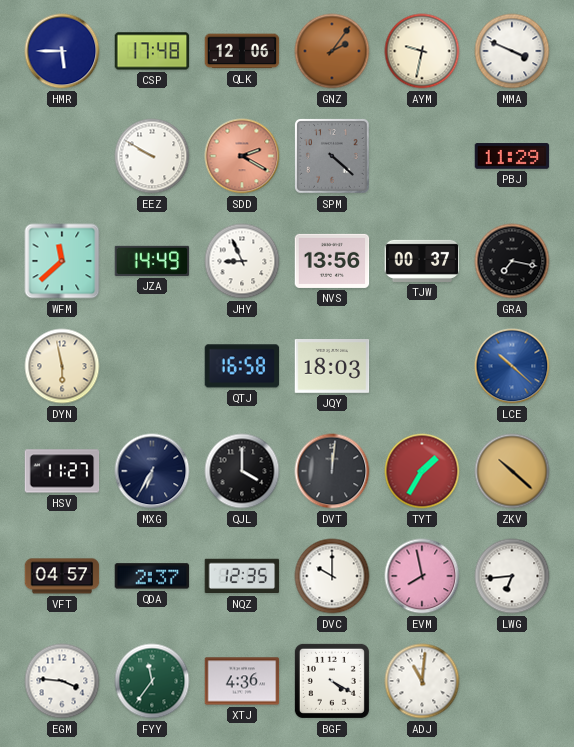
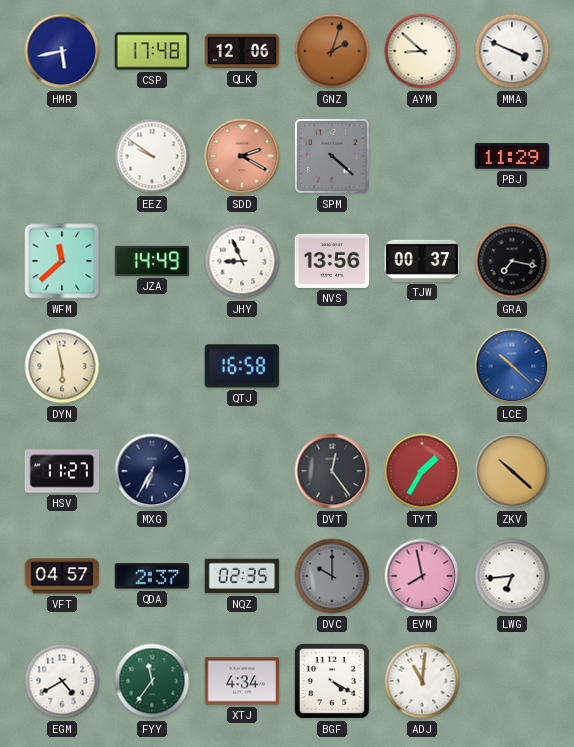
HMR: 5:45 -> 5:43 (62, 51)
GNZ: 2:06 -> 2:03 (332, 51)
AYM: 9:32 -> 8:52 (422, 51)
EEZ: 9:50 -> 9:51 (152, 156)
JQY: 18:03 -> none (332, 367)
QJL: 4:00 -> none (242, 471)
DVT: 12:01 -> 12:24 (332, 471)
NQZ: 12:35 -> 02:35 (242, 576)
DVC dial: white -> grey (332, 576)
EGM: 3:46 -> 4:40 (62, 681)
XTJ: 4:36 -> 4:34 (242, 681)
